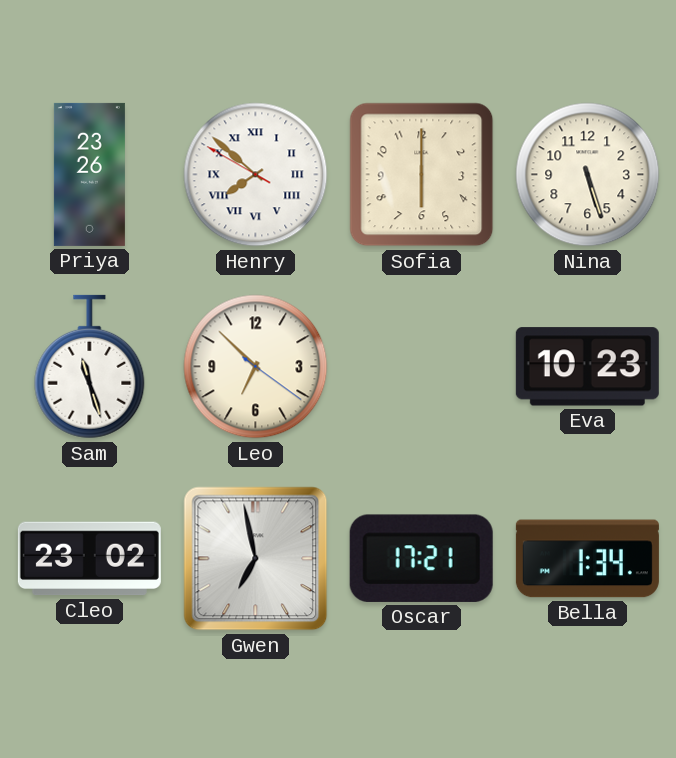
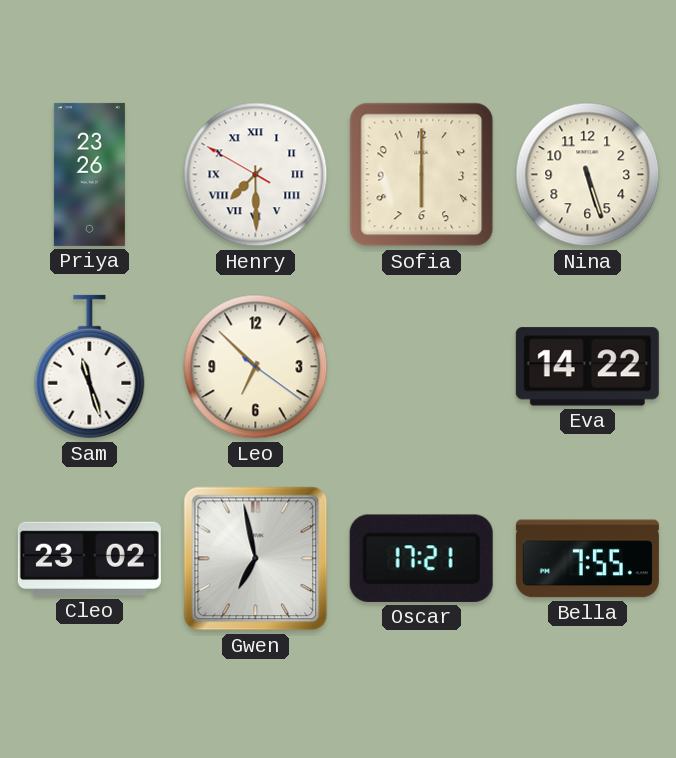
Henry: 7:51 -> 7:29 (256, 175)
Eva: 10:23 -> 14:22 (587, 367)
Bella: 1:34 -> 7:55 (587, 559)
